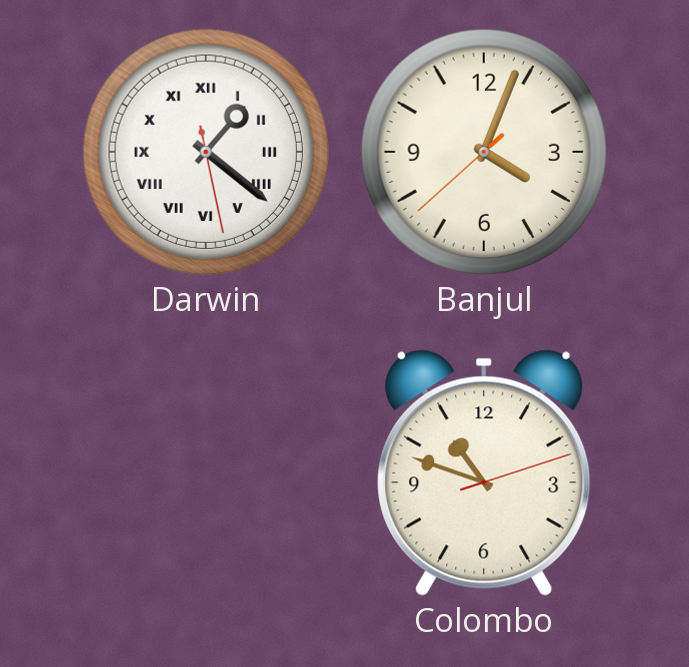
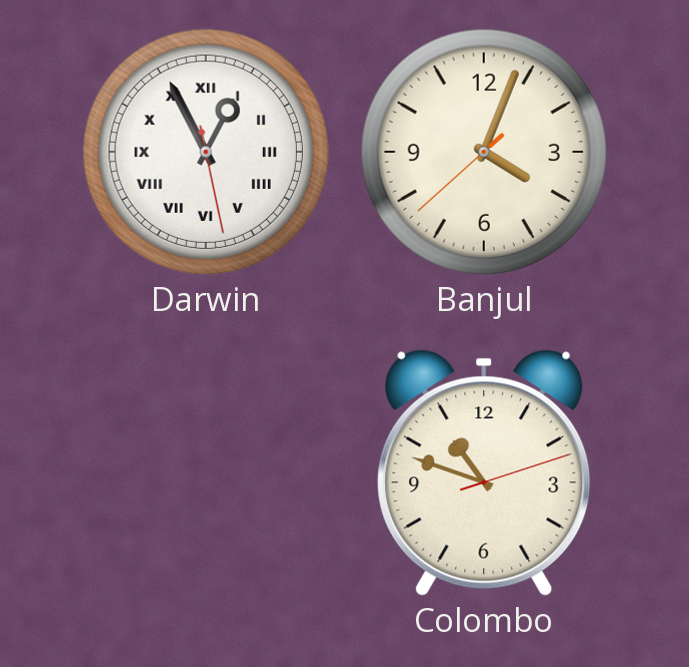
Darwin: 1:21 -> 12:55 (206, 152)
